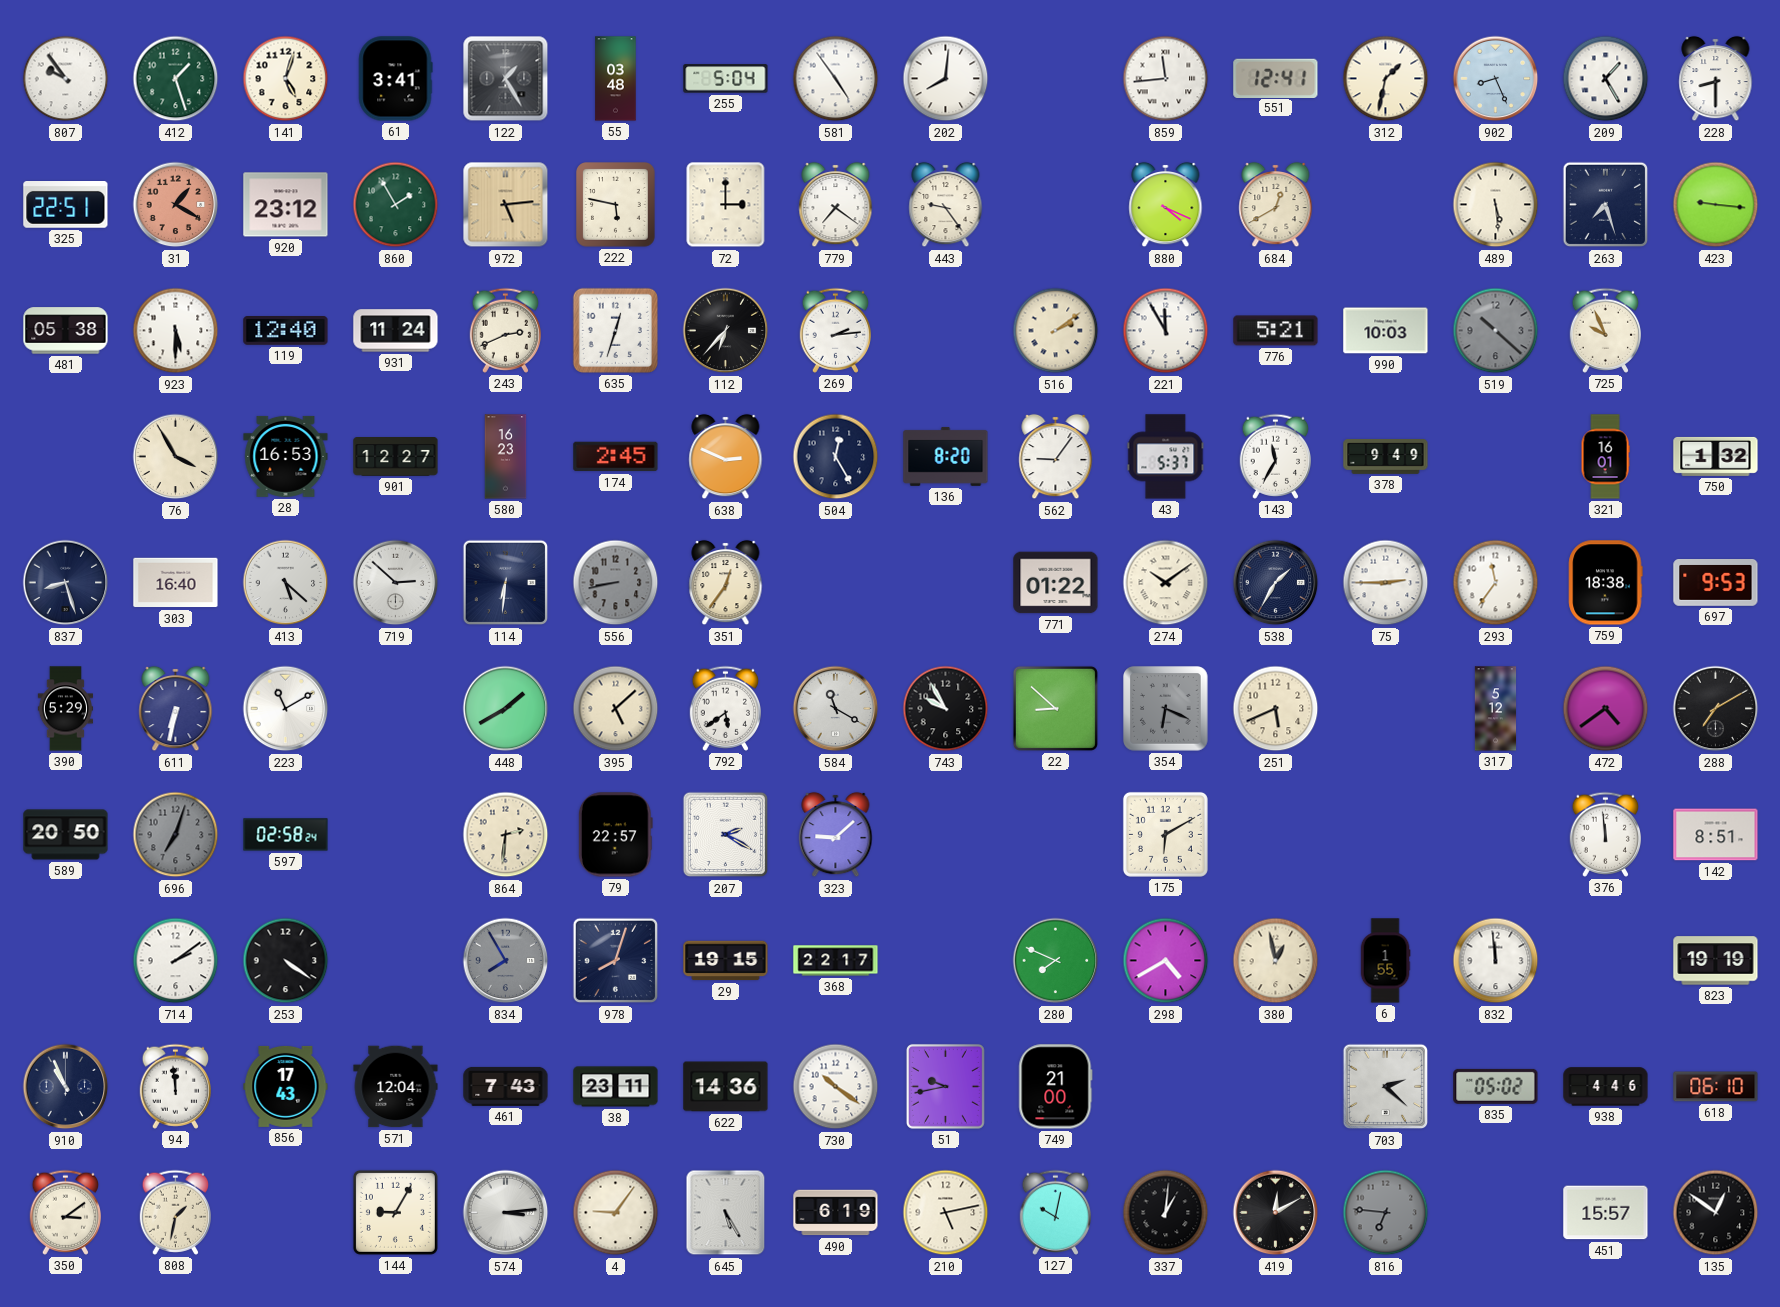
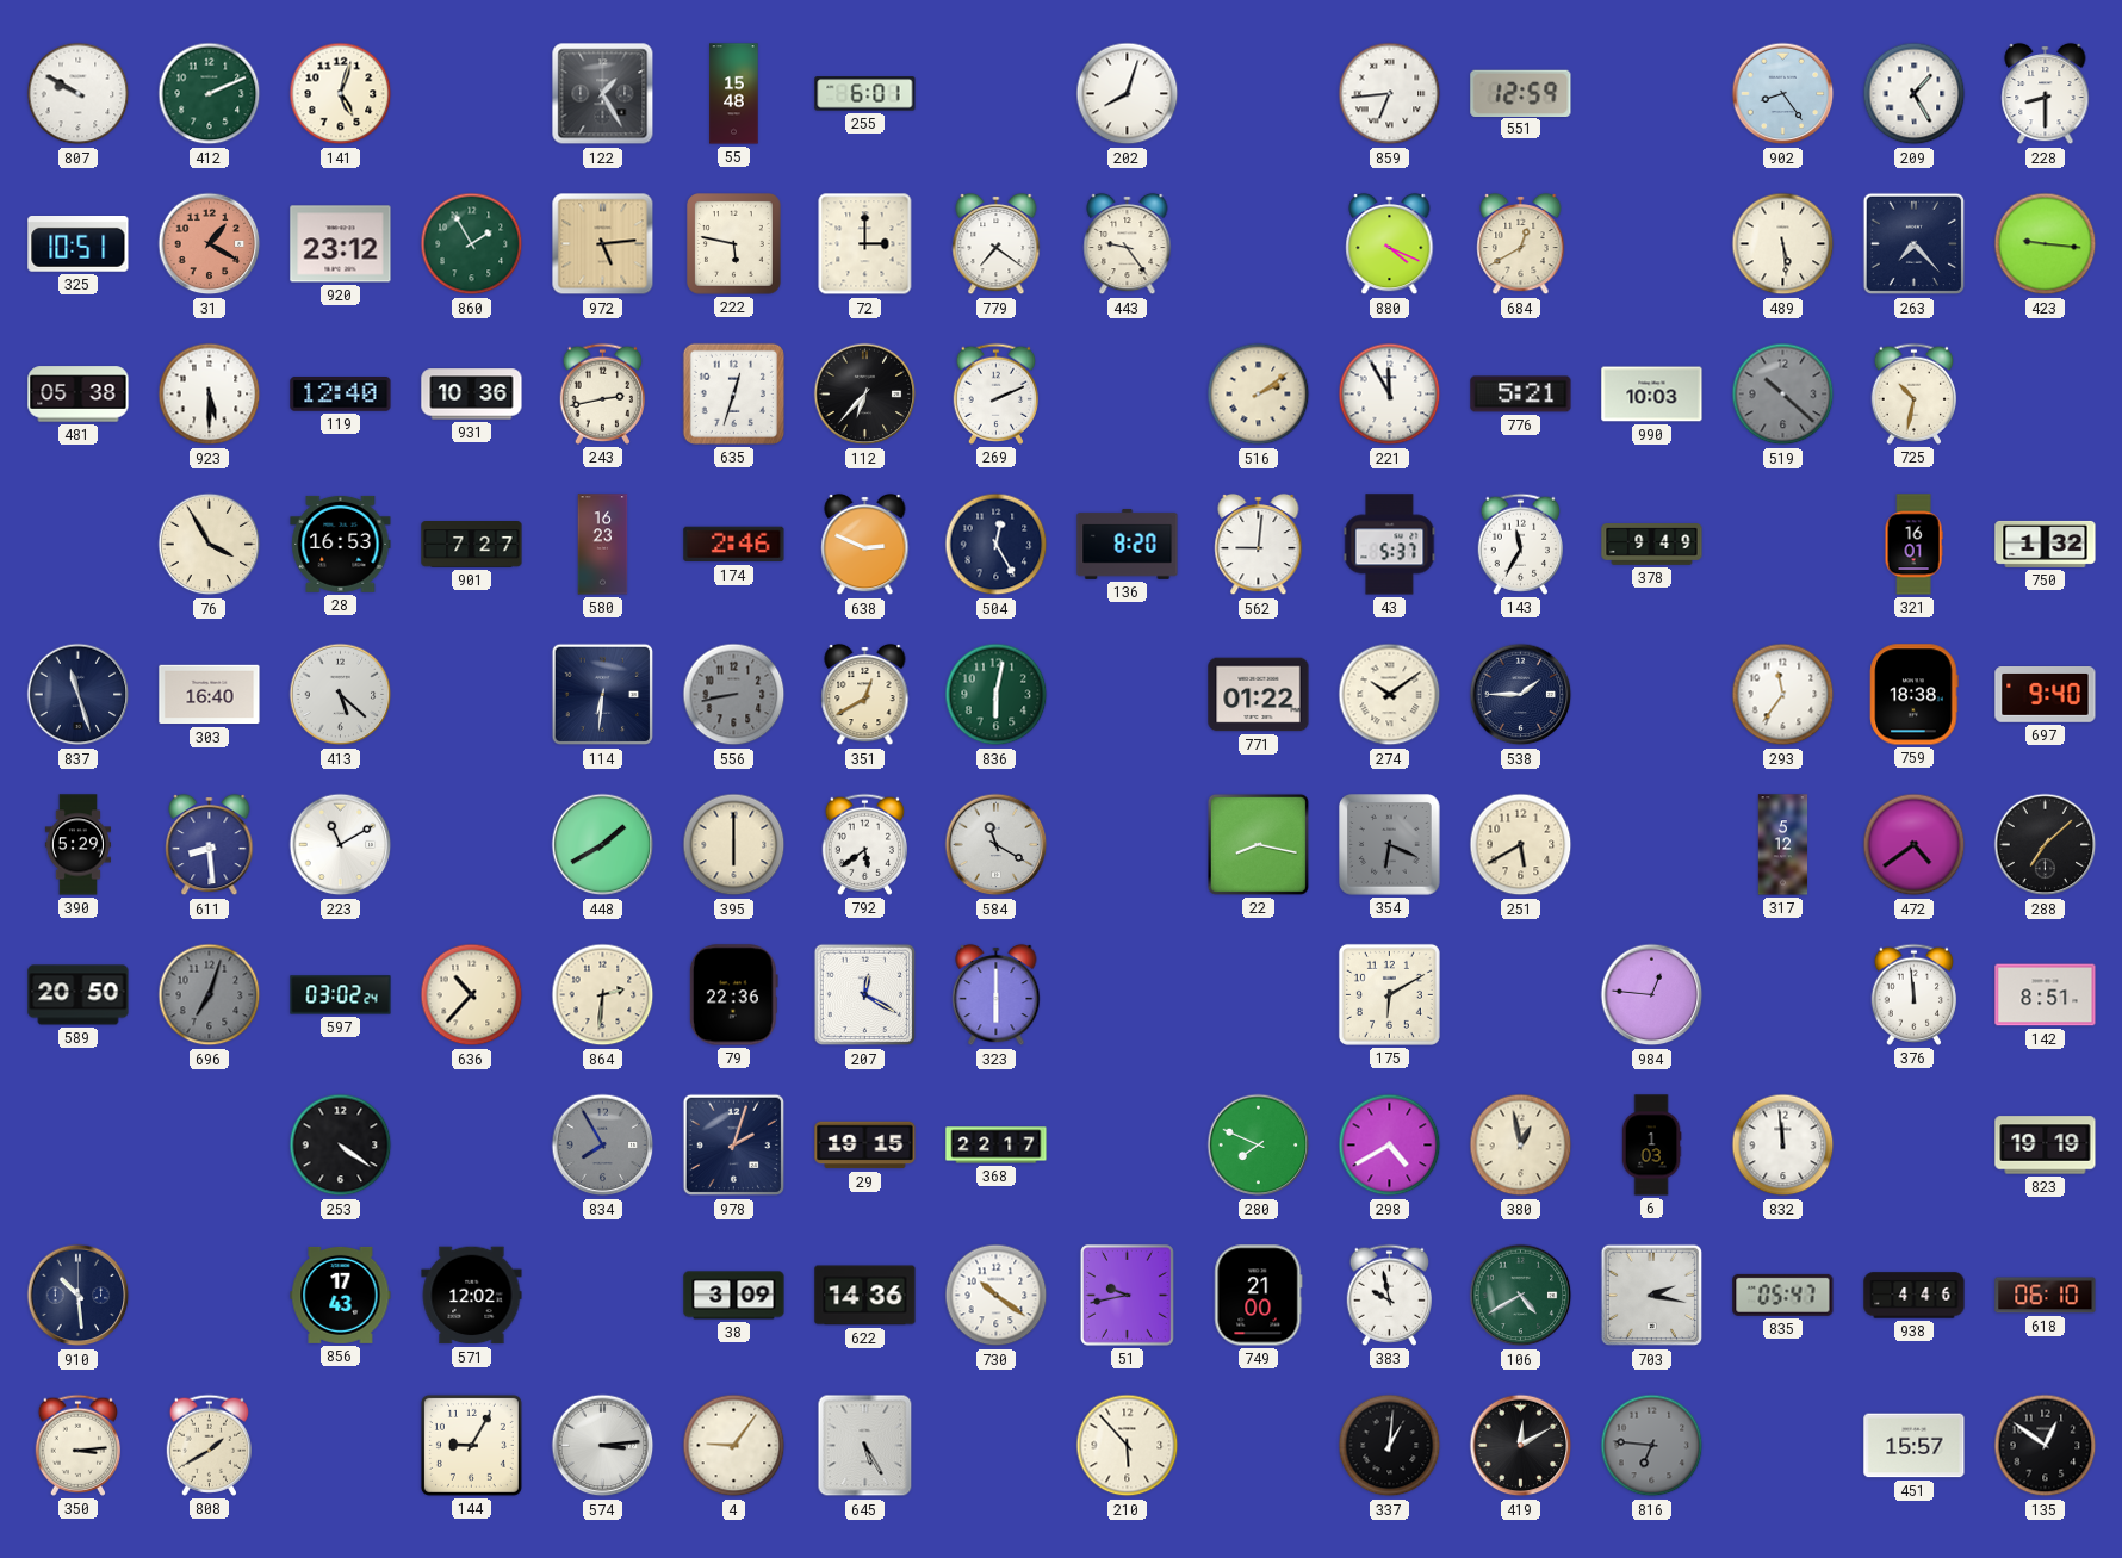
807: 9:54 -> 9:50 (79, 94)
412: 1:27 -> 2:11 (210, 94)
61: 3:41 -> none (395, 79)
55: 03:48 -> 15:48 (734, 94)
255: 5:04 -> 6:01 (865, 94)
581: 4:54 -> none (836, 79)
202: 8:01 -> 8:03 (1128, 94)
859: 11:44 -> 6:44 (1390, 94)
551: 12:41 -> 12:59 (1521, 93)
312: 1:32 -> none (1386, 79)
902: 8:26 -> 8:24 (1783, 94)
325: 22:51 -> 10:51 (79, 244)
263: 7:27 -> 7:23 (1915, 244)
931: 11:24 -> 10:36 (472, 395)
243: 2:41 -> 2:43 (602, 393)
269: 2:14 -> 2:11 (995, 393)
725: 9:56 -> 10:32 (1913, 393)
901: 12:27 -> 7:27 (472, 545)
174: 2:45 -> 2:46 (734, 545)
562: 9:06 -> 9:01 (1259, 545)
837: 8:27 -> 11:27 (79, 695)
719: 2:52 -> none (396, 583)
351: 12:36 -> 12:40 (865, 695)
836: none -> 6:02 (997, 695)
538: 1:35 -> 1:45 (1521, 695)
75: 2:45 -> none (1386, 583)
697: 9:53 -> 9:40 (2046, 695)
611: 6:32 -> 8:29 (210, 845)
395: 5:08 -> 6:00 (734, 845)
743: 9:55 -> none (946, 709)
22: 8:52 -> 8:17 (1258, 844)
251: 5:41 -> 5:40 (1521, 845)
288: 7:10 -> 7:08 (2046, 845)
597: 02:58 -> 03:02 (341, 995)
636: none -> 10:37 (472, 995)
79: 22:57 -> 22:36 (733, 995)
207: 2:20 -> 12:20 (865, 995)
323: 9:08 -> 6:00 (997, 995)
984: none -> 12:46 (1652, 995)
714: 2:09 -> none (176, 961)
978: 8:03 -> 2:03 (734, 1146)
6: 1:55 -> 1:03 (1651, 1146)
910: 10:56 -> 10:29 (79, 1296)
94: 11:59 -> none (175, 1086)
571: 12:04 -> 12:02 (472, 1296)
461: 7:43 -> none (506, 1086)
38: 23:11 -> 3:09 (734, 1296)
383: none -> 9:58 (1389, 1295)
106: none -> 4:40 (1521, 1296)
703: 2:22 -> 2:17 (1652, 1296)
835: 05:02 -> 05:47 (1783, 1295)
350: 3:09 -> 3:14 (77, 1445)
808: 1:32 -> 1:40 (209, 1445)
490: 6:19 -> none (836, 1213)
210: 5:13 -> 5:53 (1128, 1446)
127: 10:02 -> none (1055, 1212)
